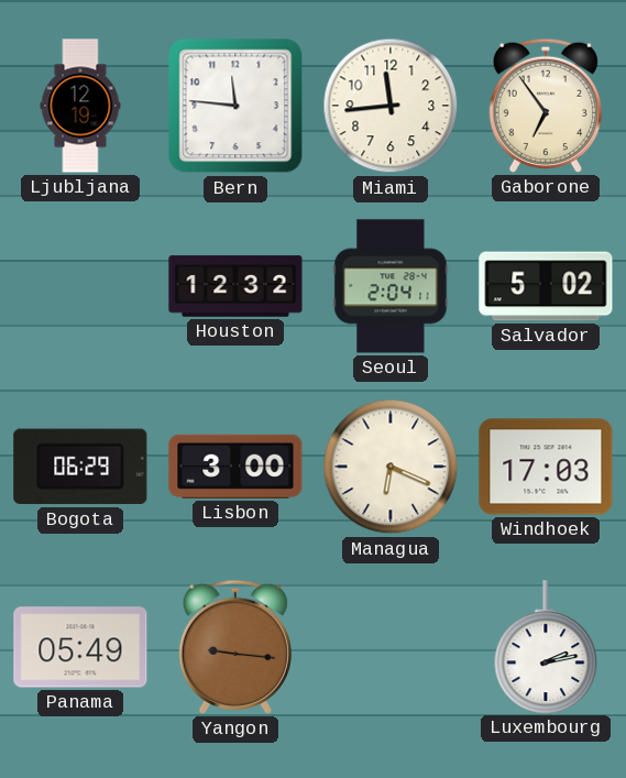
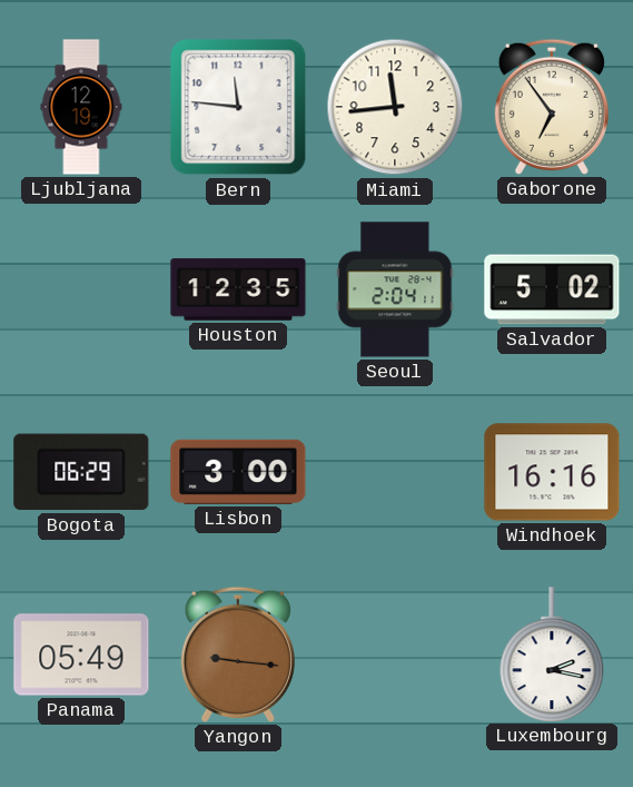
Houston: 12:32 -> 12:35 (238, 289)
Managua: 6:19 -> none (391, 467)
Windhoek: 17:03 -> 16:16 (552, 472)
Luxembourg: 2:13 -> 2:17 (552, 655)
